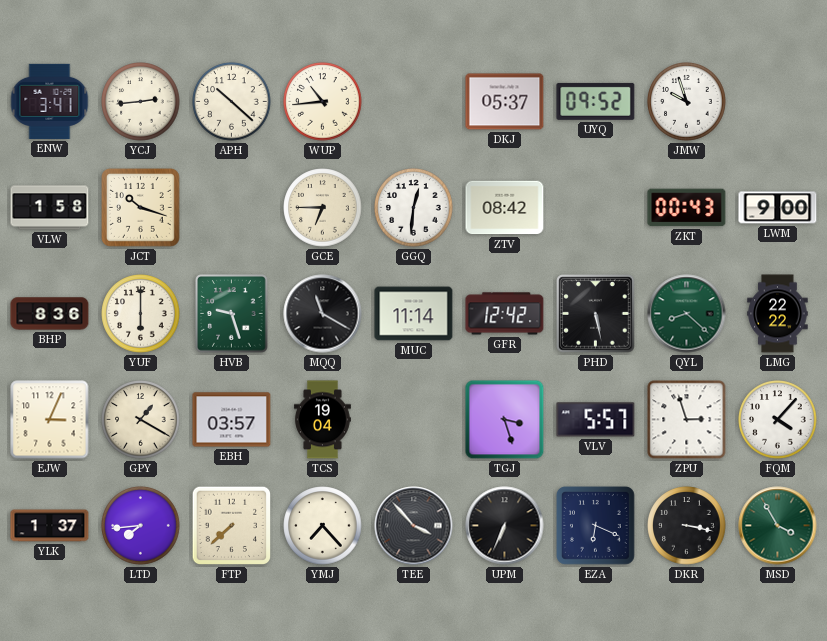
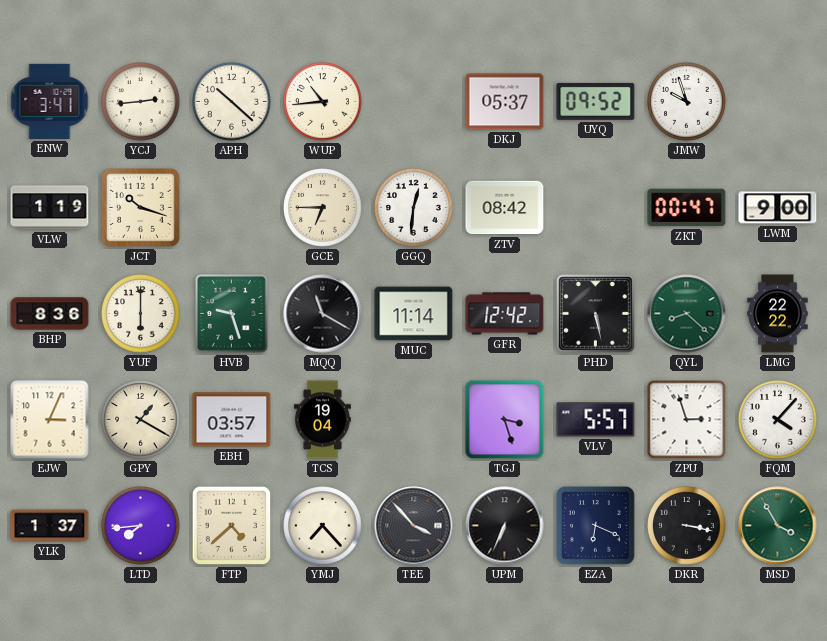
VLW: 1:58 -> 1:19 (50, 208)
ZKT: 00:43 -> 00:47 (687, 208)
FTP: 7:38 -> 4:38 (232, 526)
